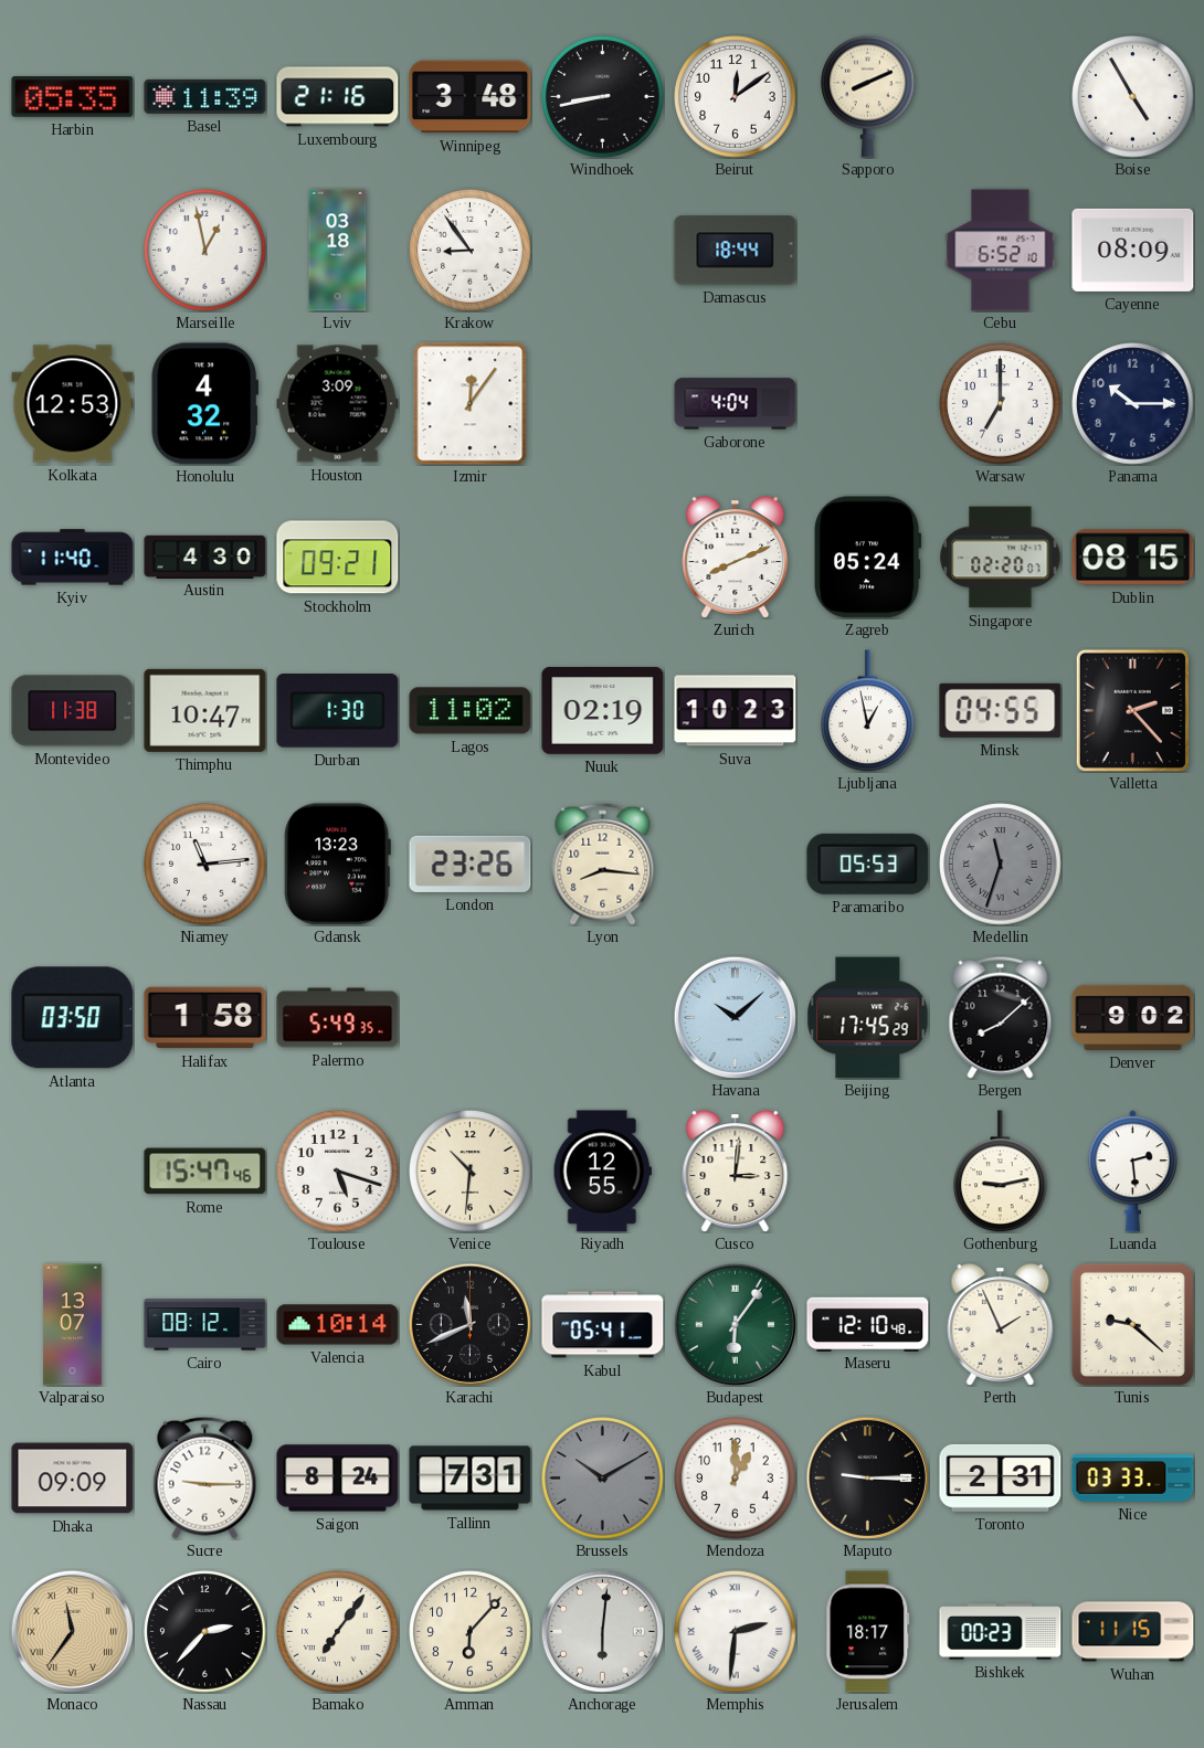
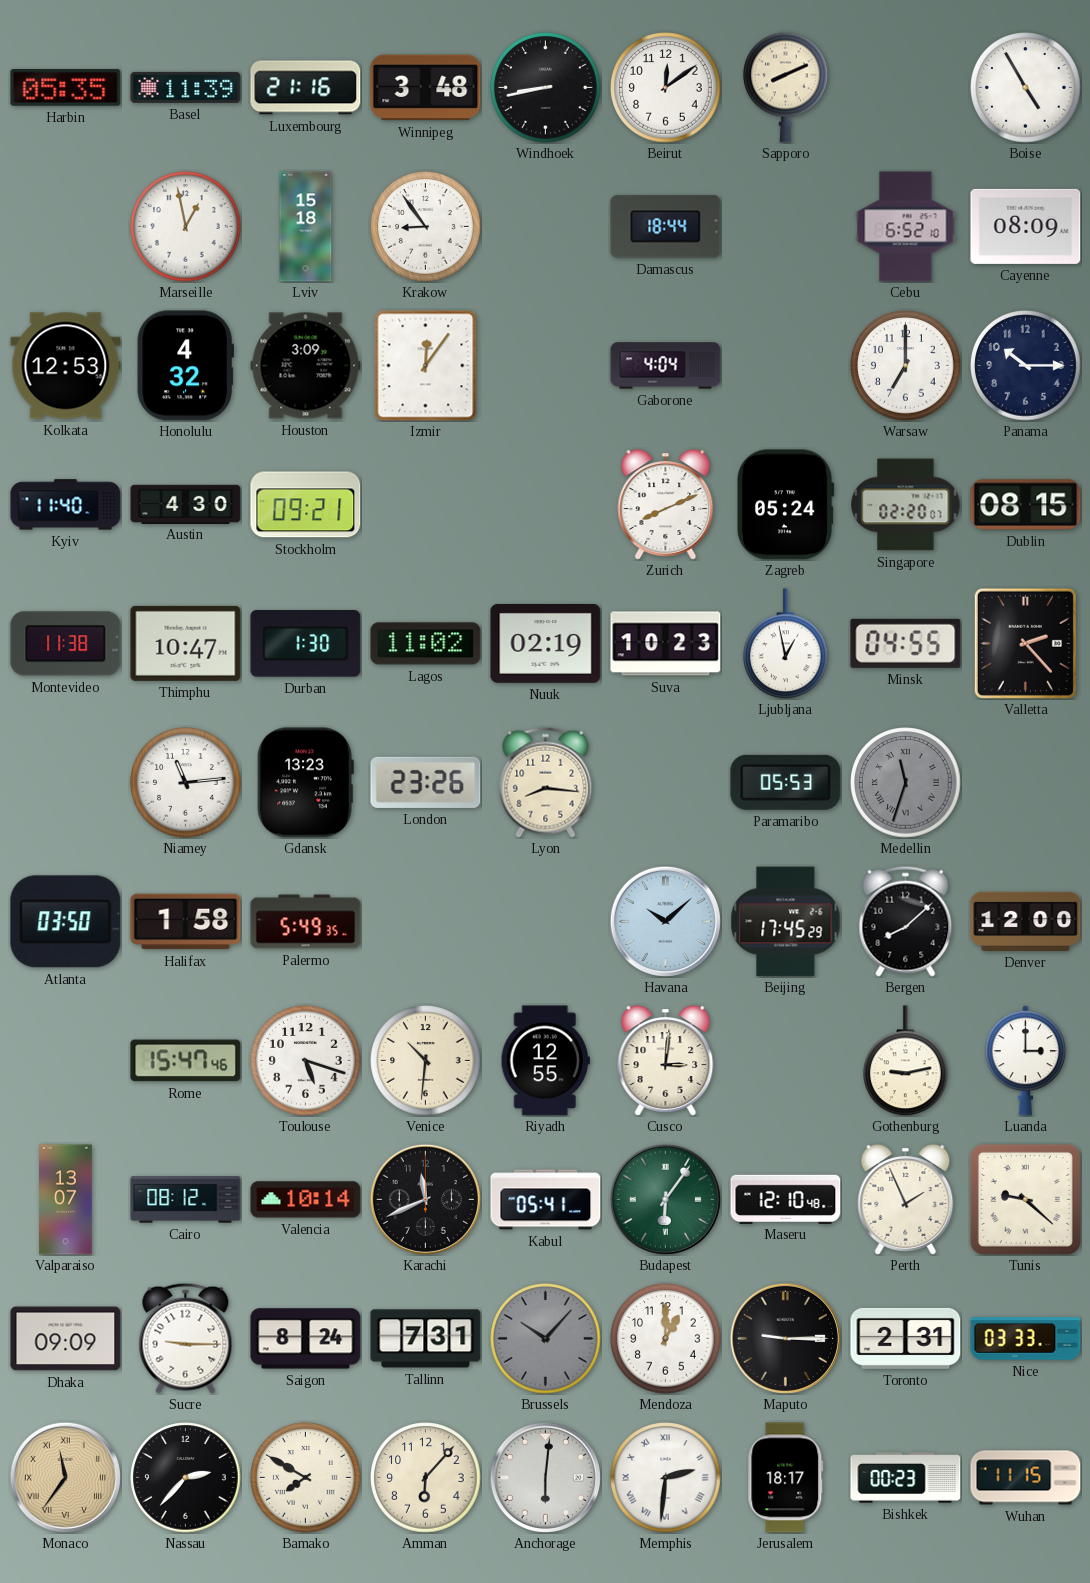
Lviv: 03:18 -> 15:18 (306, 227)
Denver: 9:02 -> 12:00 (1026, 921)
Luanda: 2:29 -> 3:00 (1025, 1061)
Brussels: 10:10 -> 10:07 (546, 1339)
Bamako: 7:06 -> 7:50 (306, 1478)
